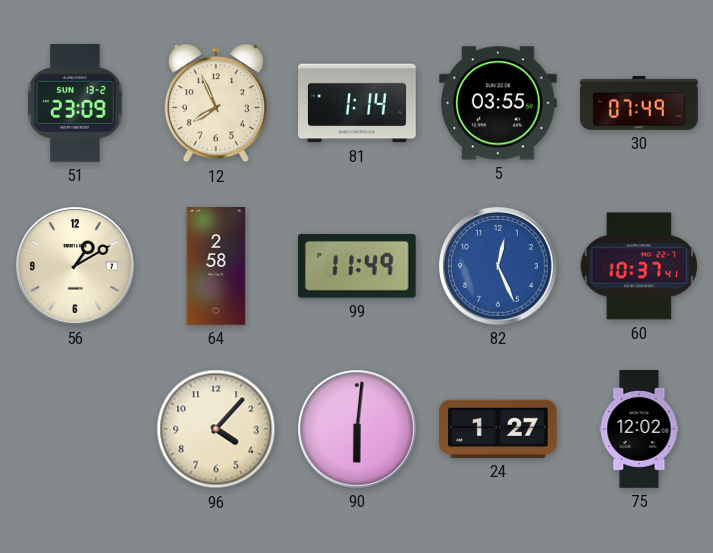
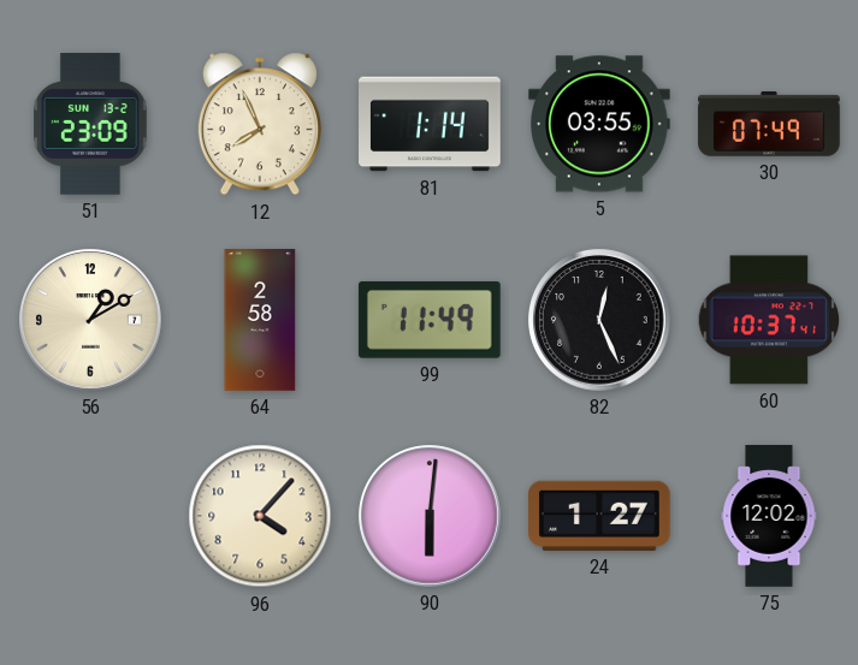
82 dial: blue -> black (600, 321)
